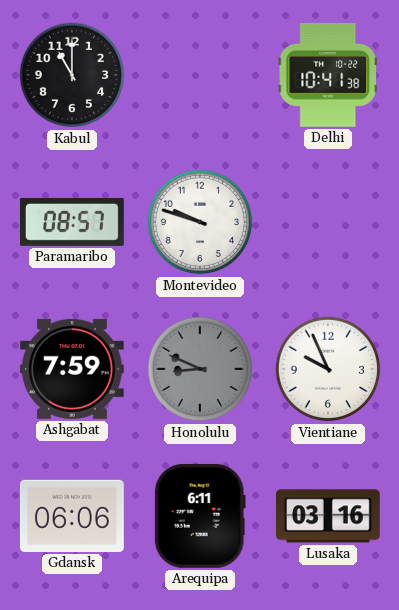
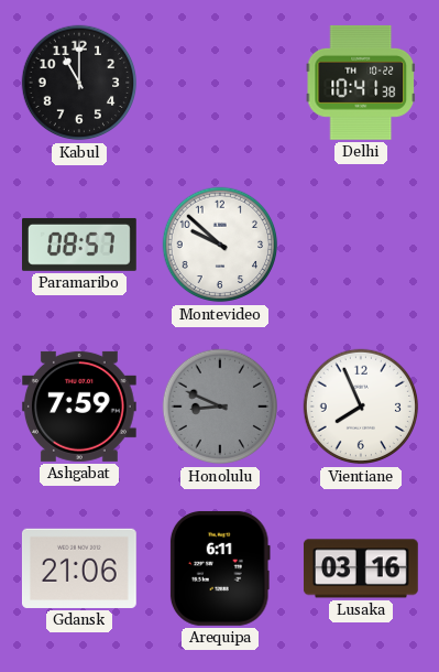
Montevideo: 9:48 -> 9:52 (220, 245)
Vientiane: 9:56 -> 7:56 (361, 407)
Gdansk: 06:06 -> 21:06 (79, 568)
